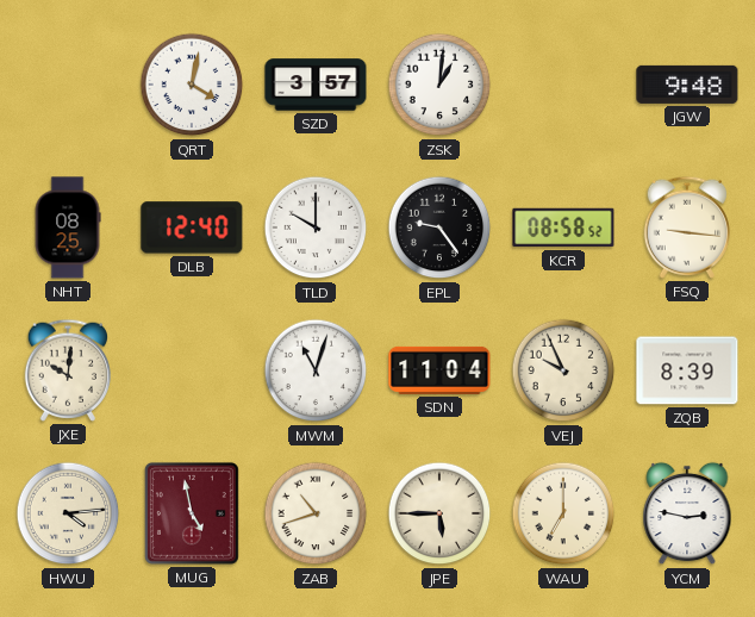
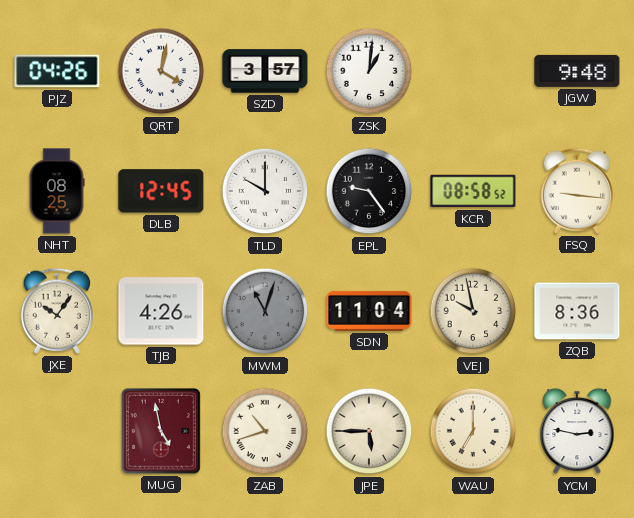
PJZ: none -> 04:26 (57, 71)
DLB: 12:40 -> 12:45 (161, 191)
JXE: 10:01 -> 10:06 (56, 311)
TJB: none -> 4:26 (161, 311)
MWM dial: white -> grey (265, 311)
VEJ: 9:56 -> 9:58 (473, 311)
ZQB: 8:39 -> 8:36 (577, 311)
HWU: 4:14 -> none (68, 513)
